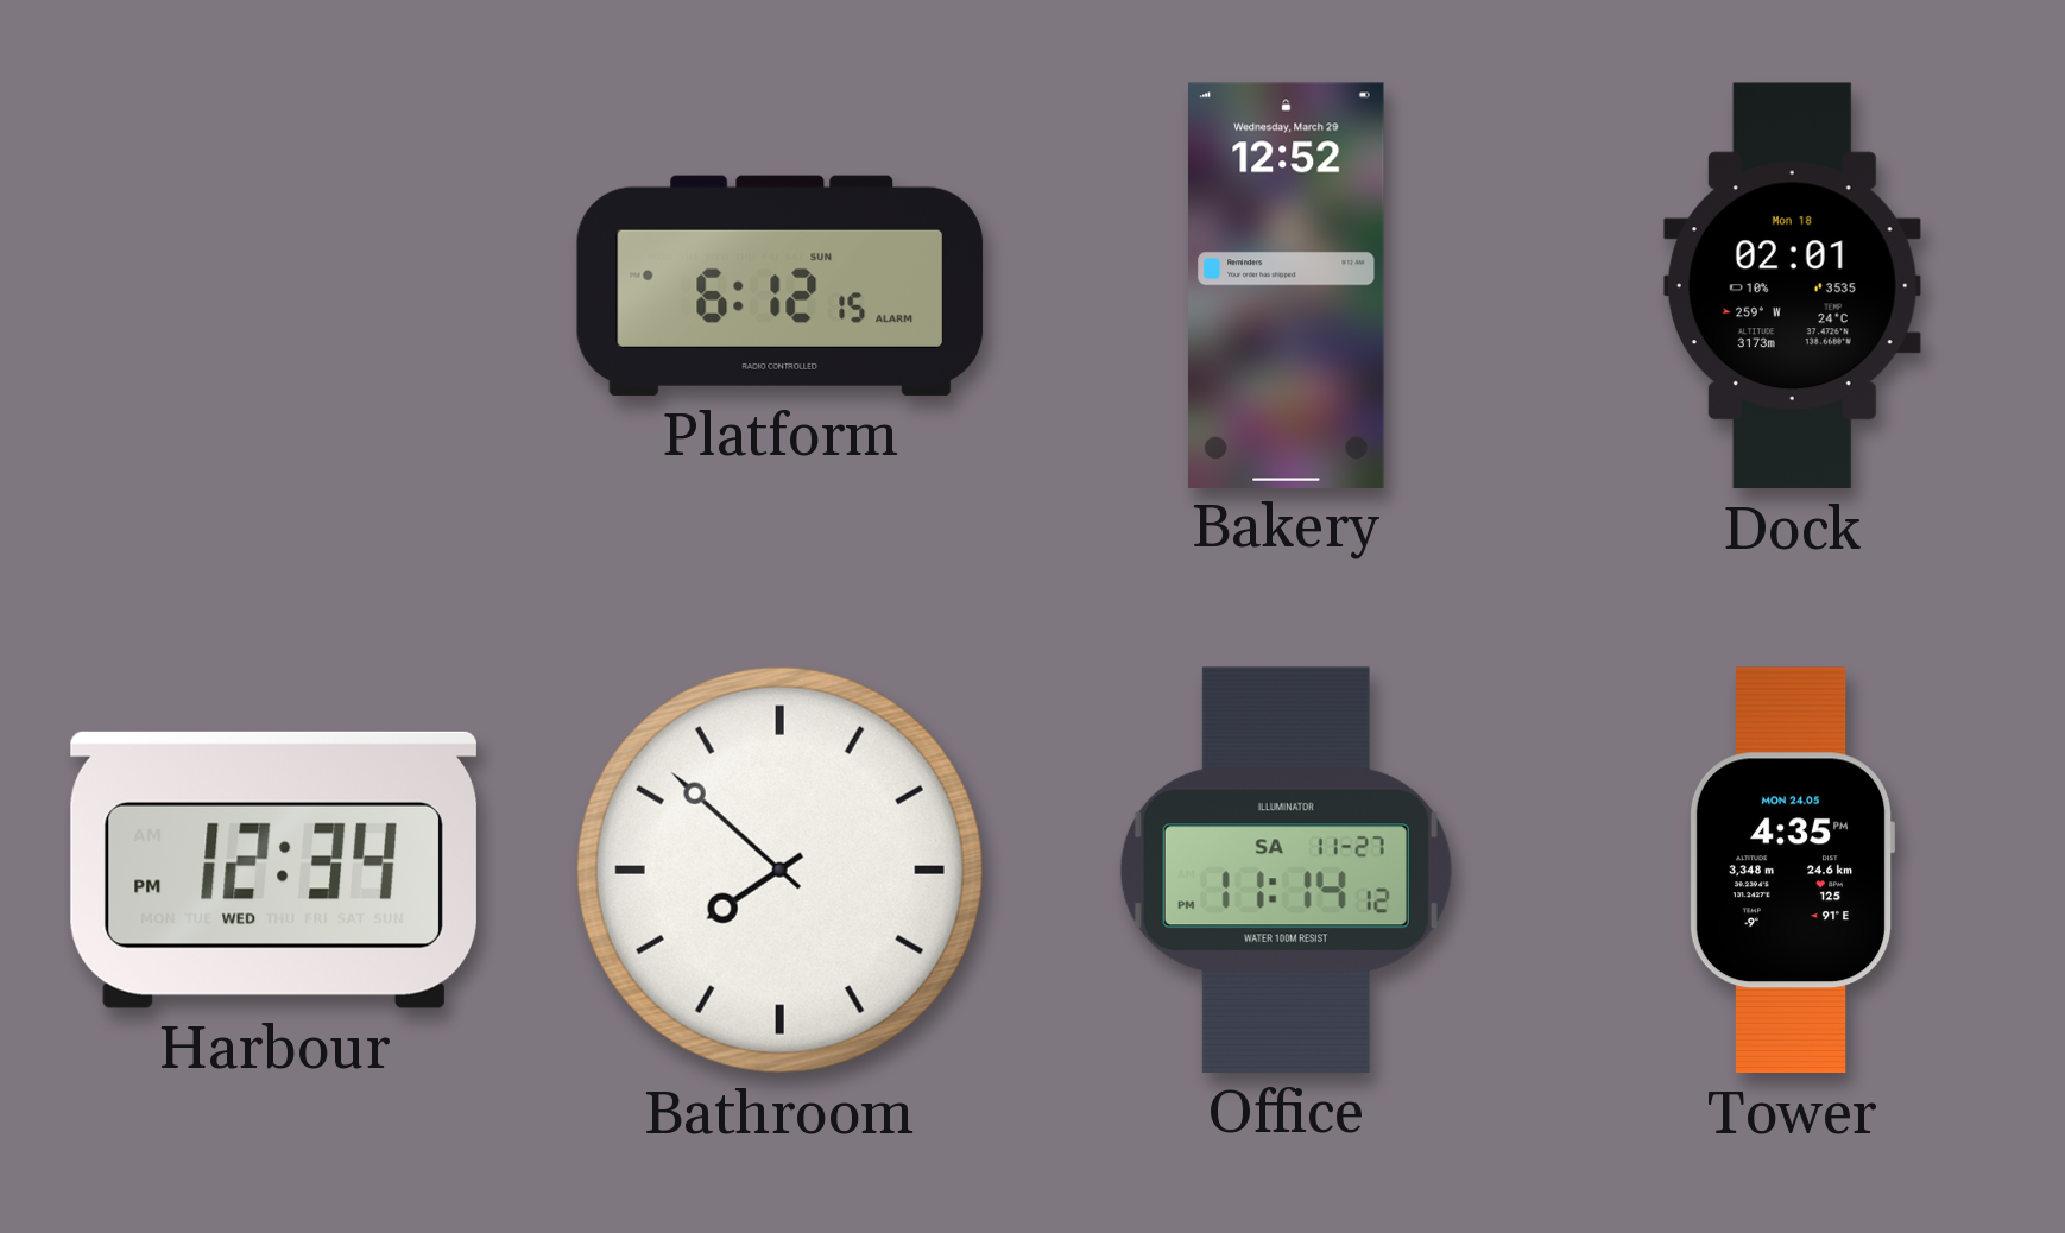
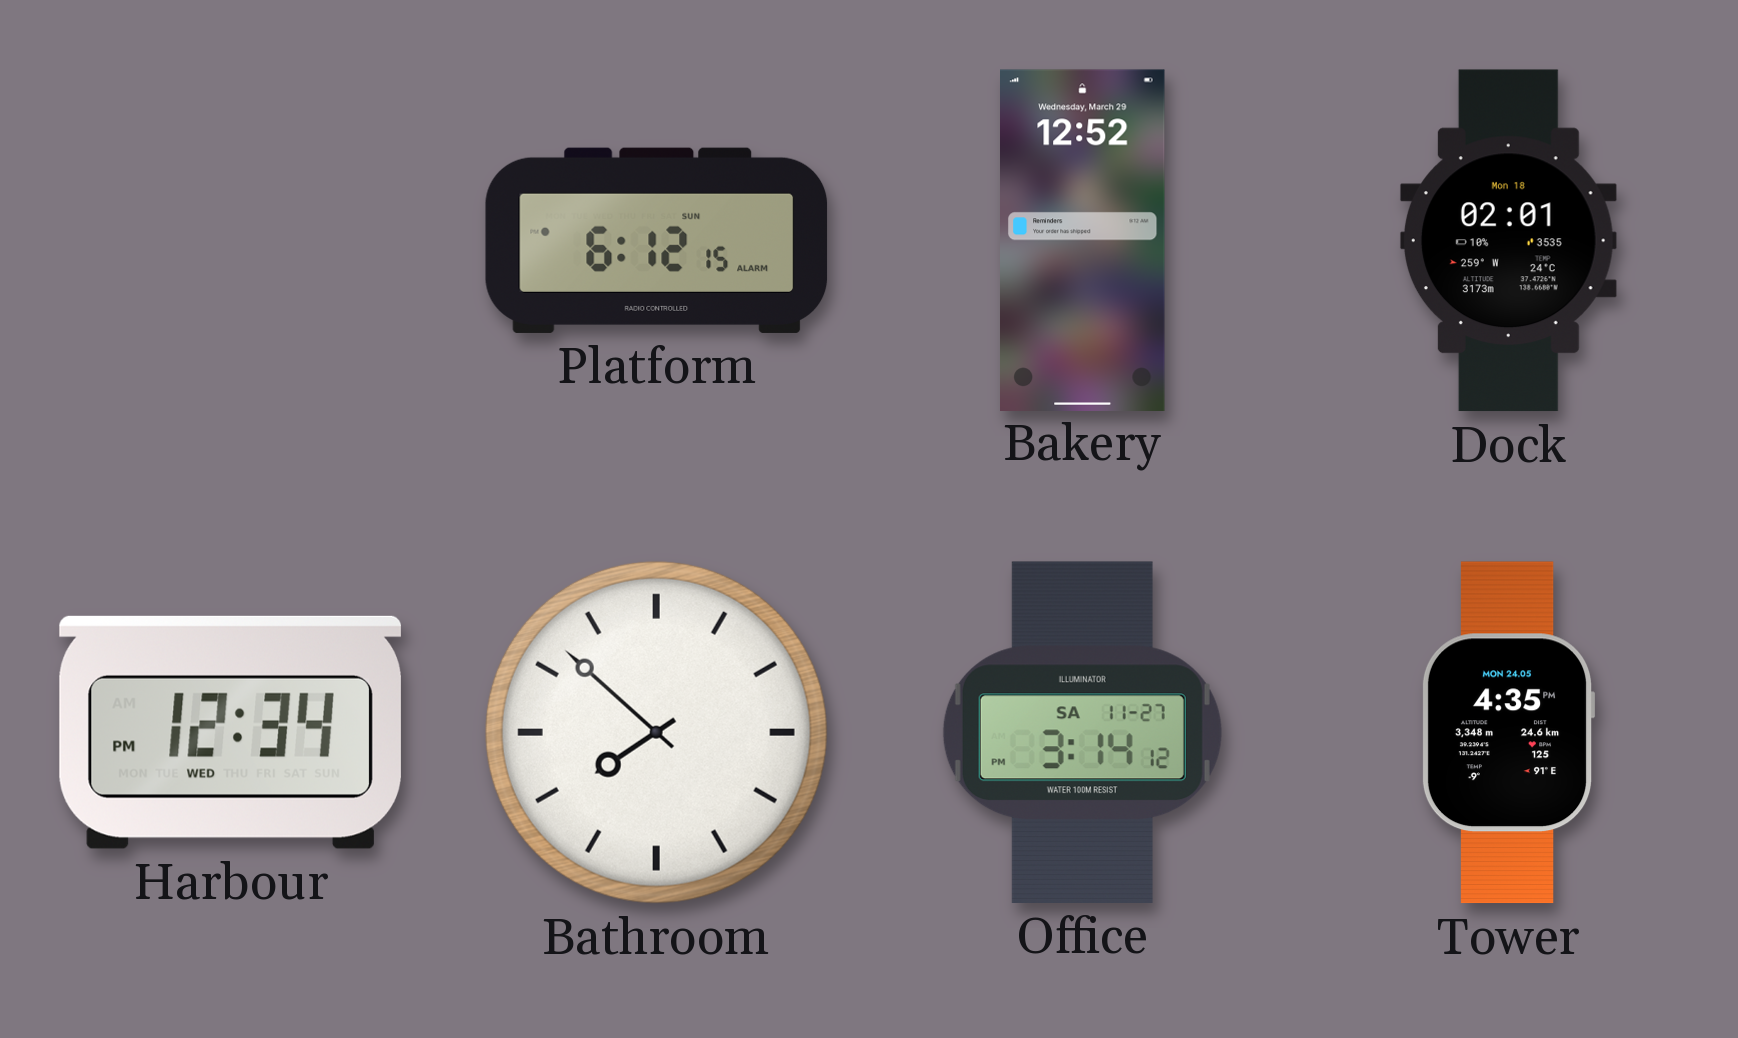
Office: 11:14 -> 3:14 (1082, 732)
